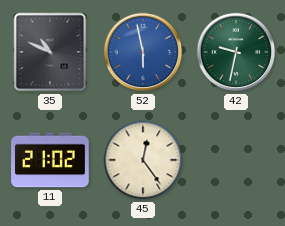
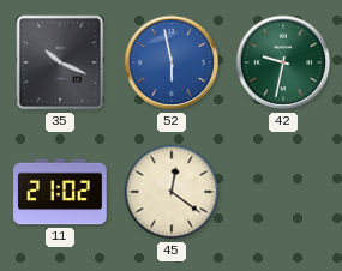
35: 10:49 -> 10:19 (60, 62)
45: 12:24 -> 12:21 (172, 192)
